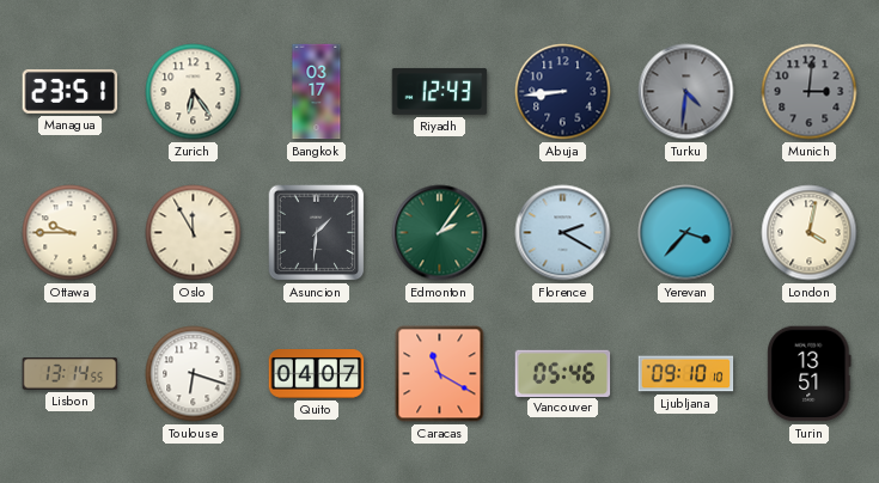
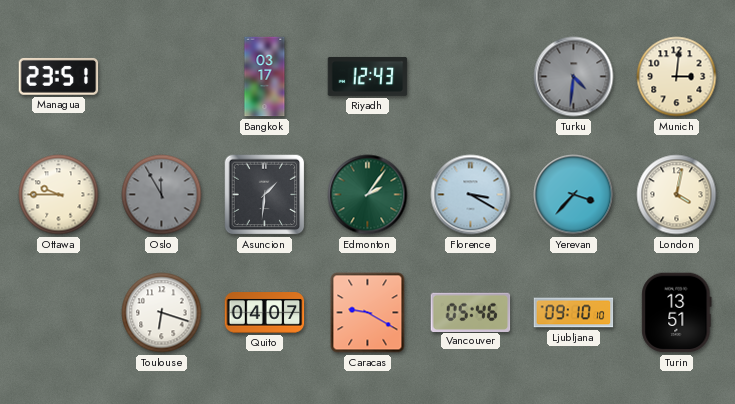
Zurich: 6:24 -> none (194, 92)
Abuja: 8:44 -> none (563, 92)
Munich dial: grey -> cream (677, 77)
Oslo dial: cream -> grey (162, 195)
Florence: 2:20 -> 3:20 (471, 195)
Lisbon: 13:14 -> none (71, 374)
Caracas: 11:20 -> 9:20 (368, 313)
